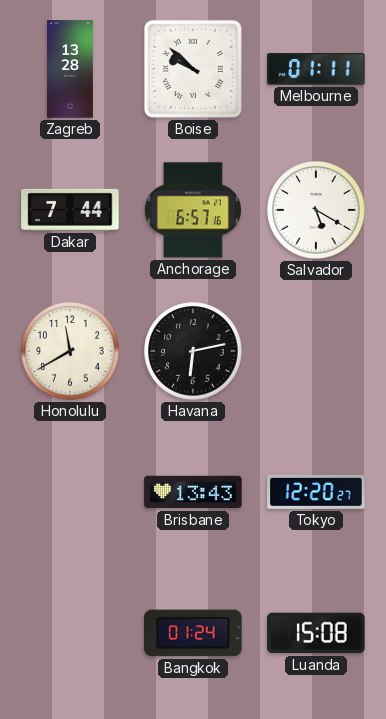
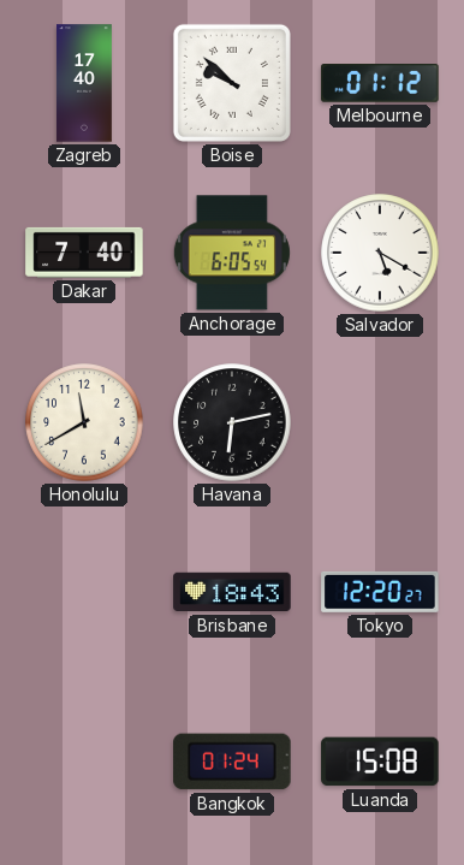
Zagreb: 13:28 -> 17:40 (85, 83)
Melbourne: 01:11 -> 01:12 (380, 84)
Dakar: 7:44 -> 7:40 (84, 253)
Anchorage: 6:57 -> 6:05 (232, 253)
Brisbane: 13:43 -> 18:43 (232, 592)
